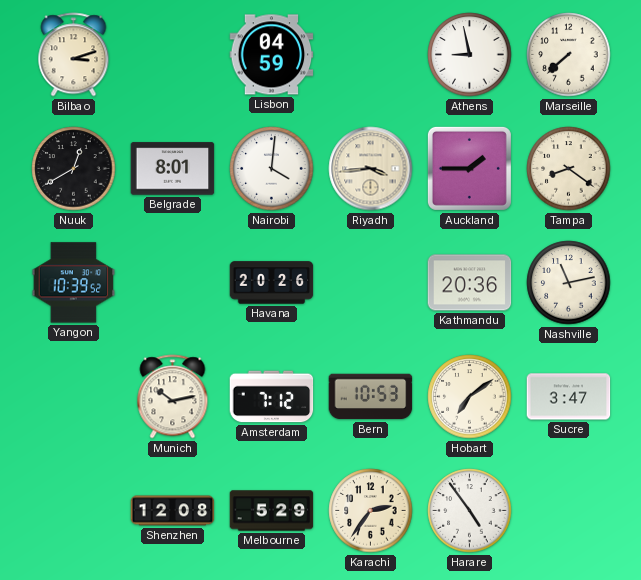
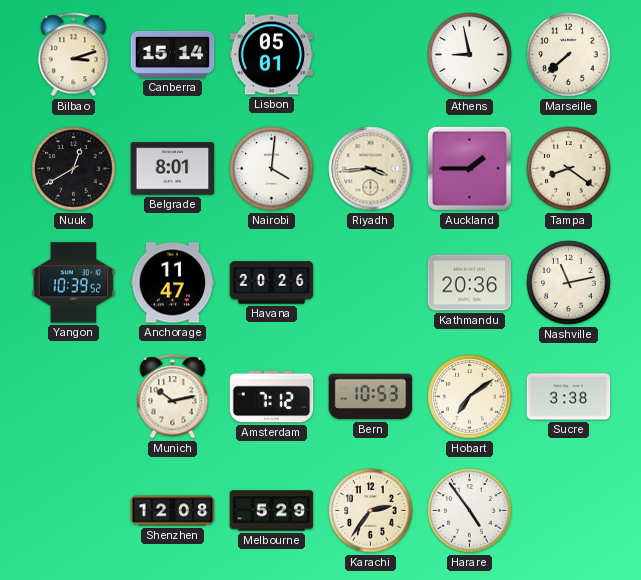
Canberra: none -> 15:14 (173, 54)
Lisbon: 04:59 -> 05:01 (272, 55)
Anchorage: none -> 11:47 (173, 283)
Sucre: 3:47 -> 3:38 (569, 397)
